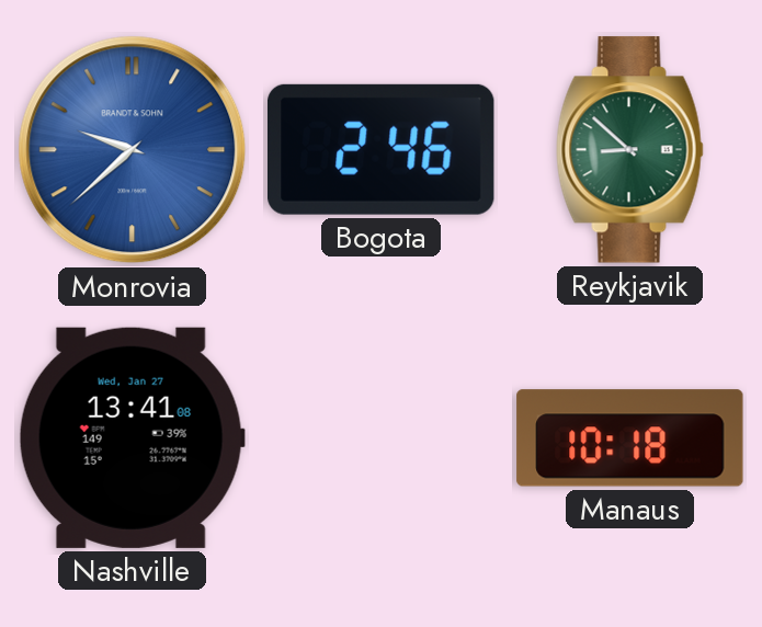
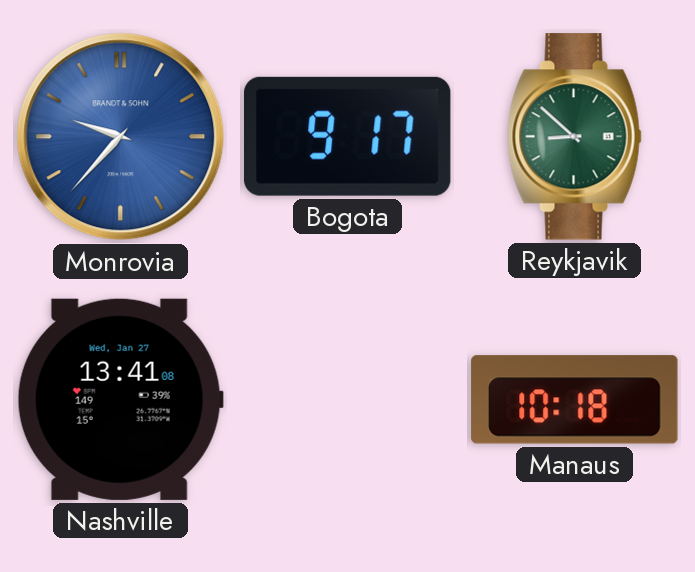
Monrovia: 9:38 -> 9:37 (121, 137)
Bogota: 2:46 -> 9:17 (348, 136)
